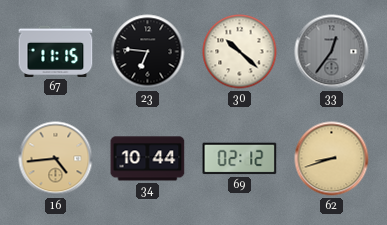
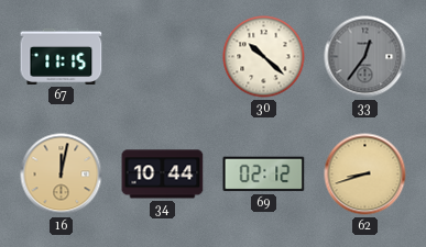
23: 6:46 -> none (148, 52)
16: 4:44 -> 12:02 (62, 175)
